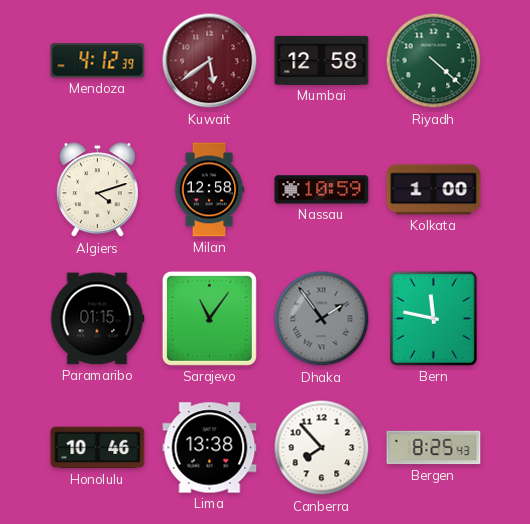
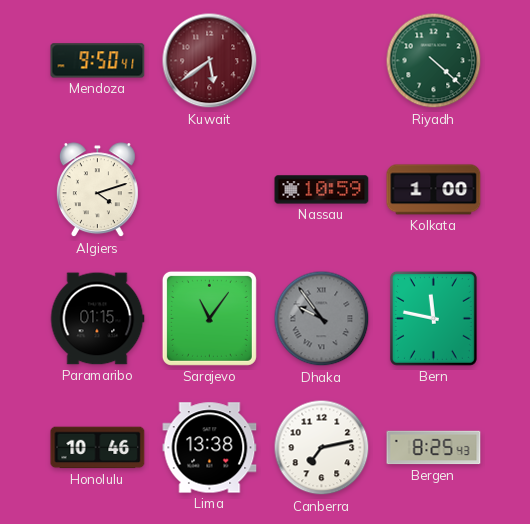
Mendoza: 4:12 -> 9:50 (98, 61)
Mumbai: 12:58 -> none (322, 60)
Milan: 12:58 -> none (209, 190)
Dhaka: 1:54 -> 9:54 (322, 319)
Canberra: 7:53 -> 7:13 (322, 448)
